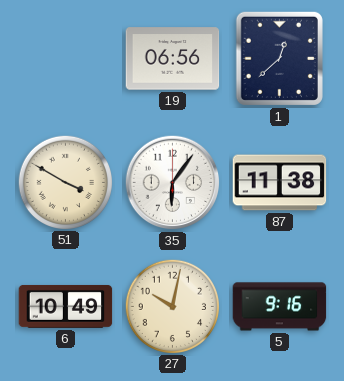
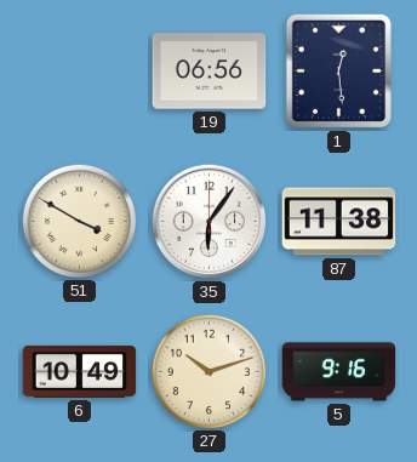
1: 12:38 -> 12:29 (338, 70)
27: 10:02 -> 10:12 (208, 371)
